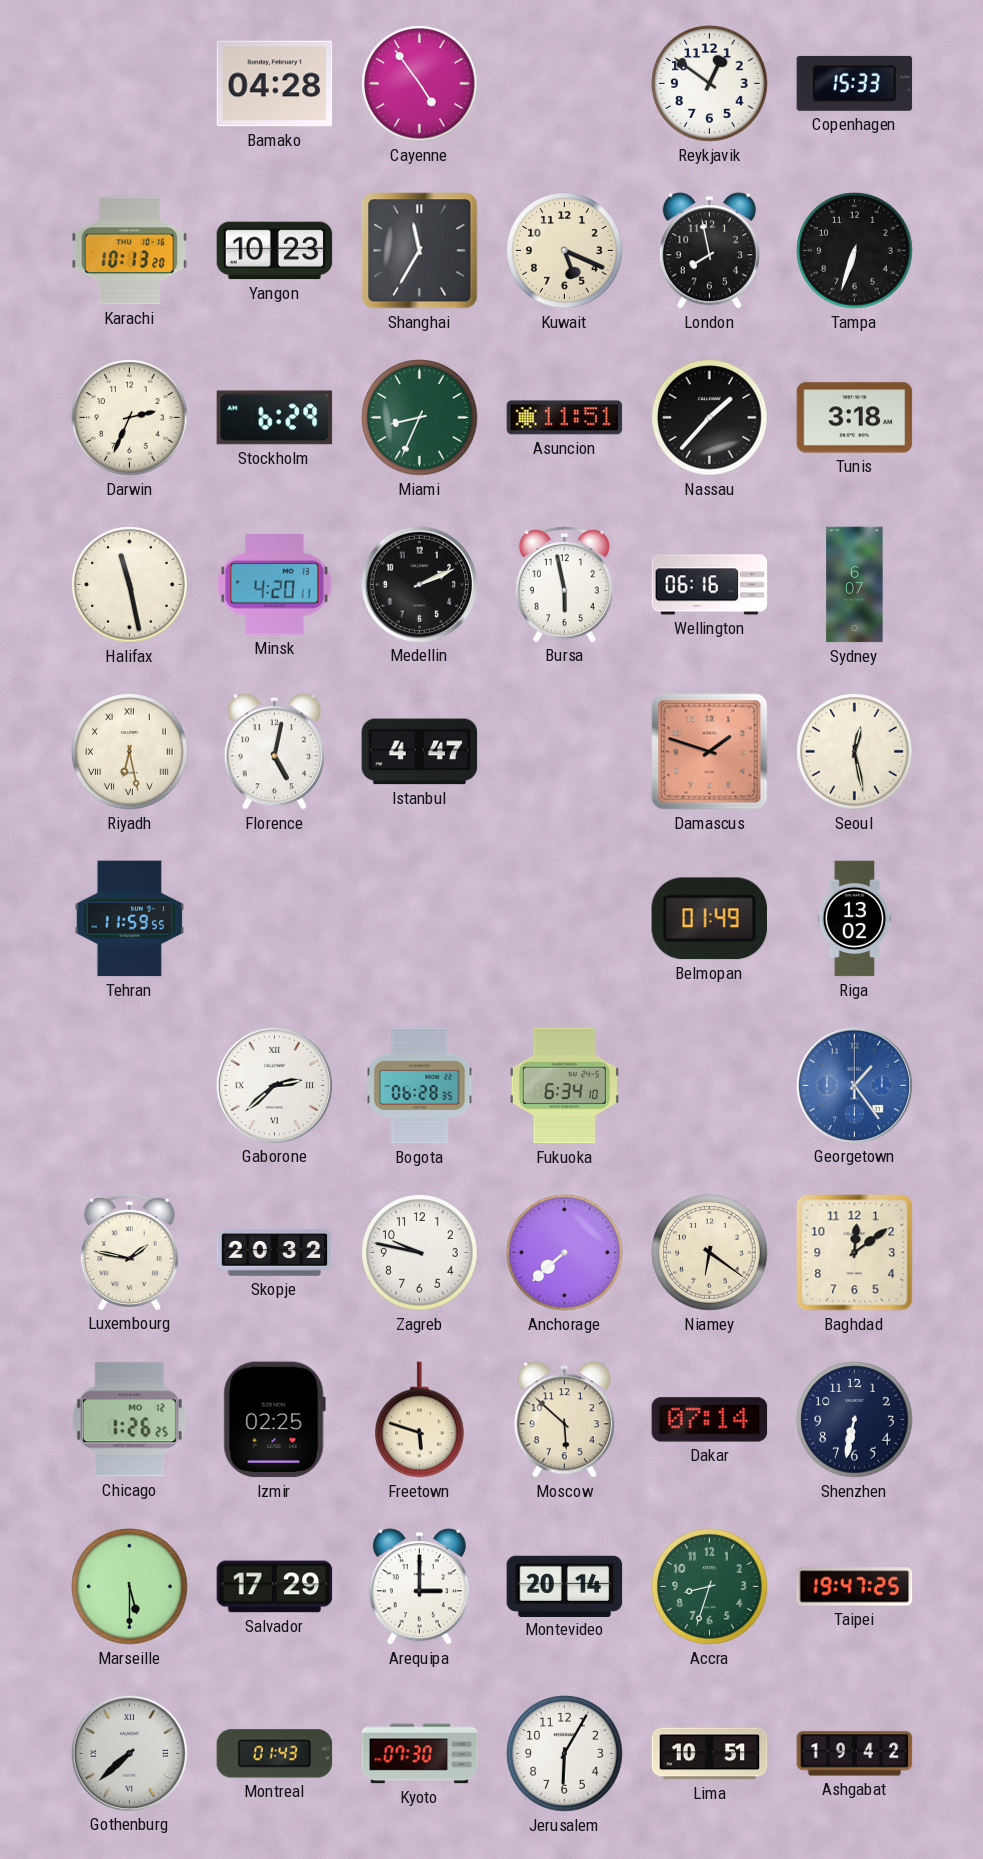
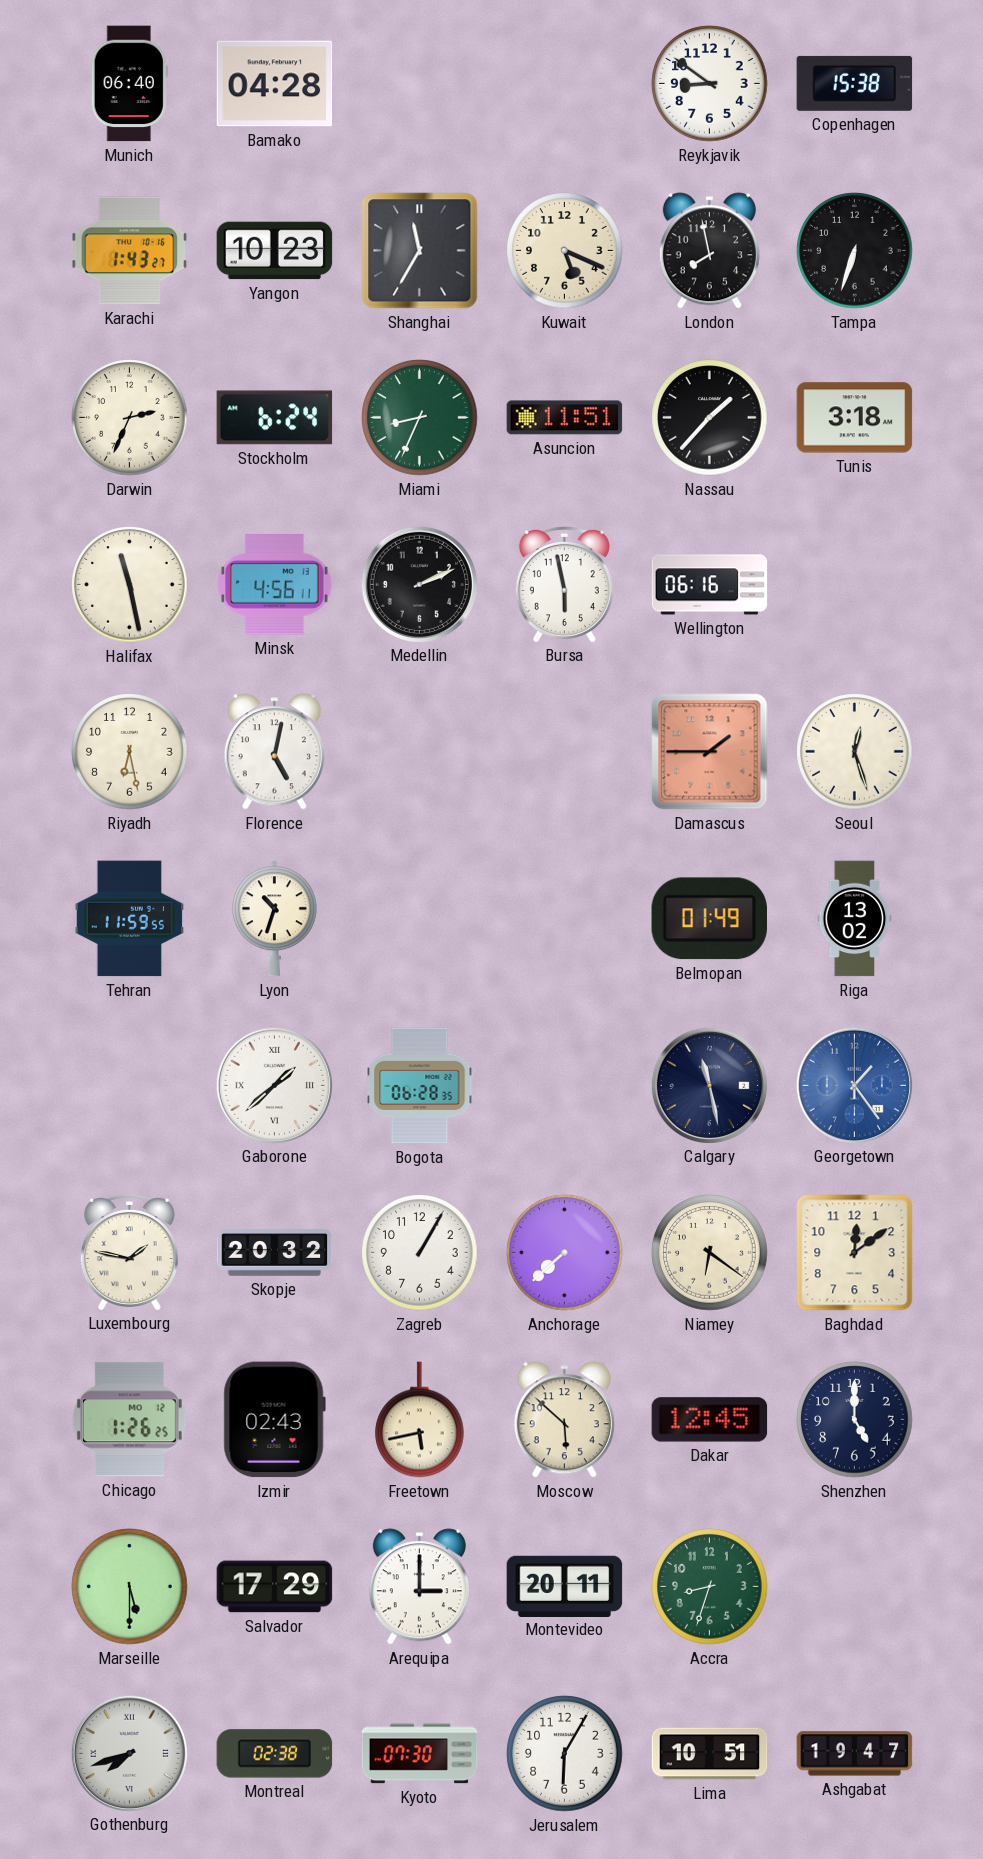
Munich: none -> 06:40 (129, 84)
Cayenne: 4:54 -> none (420, 84)
Reykjavik: 12:51 -> 8:51 (710, 84)
Copenhagen: 15:33 -> 15:38 (855, 83)
Karachi: 10:13 -> 1:43 (130, 251)
Stockholm: 6:29 -> 6:24 (275, 418)
Minsk: 4:20 -> 4:56 (275, 585)
Sydney: 6:07 -> none (855, 585)
Riyadh numerals: Roman -> Arabic (130, 752)
Istanbul: 4:47 -> none (420, 752)
Damascus: 1:48 -> 1:45 (710, 752)
Seoul: 12:28 -> 12:27 (855, 752)
Lyon: none -> 10:33 (274, 919)
Gaborone: 2:38 -> 1:38 (274, 1085)
Fukuoka: 6:34 -> none (564, 1086)
Calgary: none -> 11:28 (709, 1085)
Zagreb: 9:47 -> 1:05 (420, 1253)
Izmir: 02:25 -> 02:43 (274, 1420)
Freetown: 5:48 -> 5:43 (420, 1420)
Dakar: 07:14 -> 12:45 (710, 1420)
Shenzhen: 6:32 -> 5:00 (855, 1420)
Montevideo: 20:14 -> 20:11 (565, 1586)
Taipei: 19:47 -> none (855, 1587)
Gothenburg: 7:38 -> 7:42 (129, 1753)
Montreal: 01:43 -> 02:38 (275, 1754)
Ashgabat: 19:42 -> 19:47 (855, 1754)
